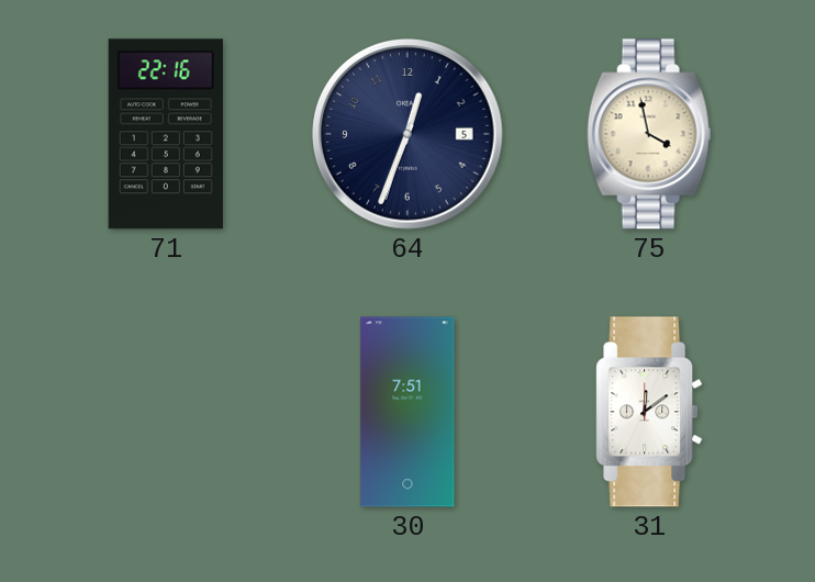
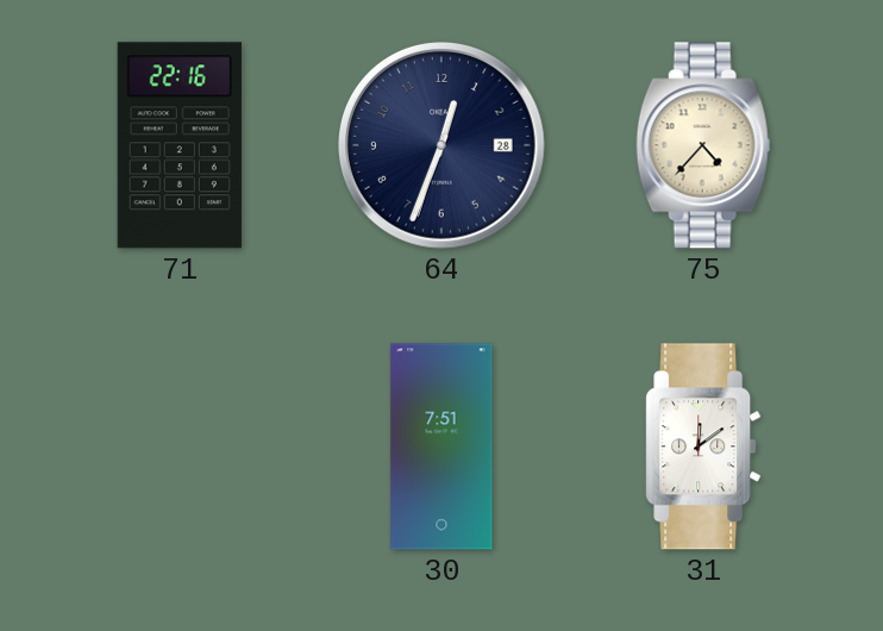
64 date: 5 -> 28 (443, 146)
75: 3:58 -> 4:37 (703, 145)
